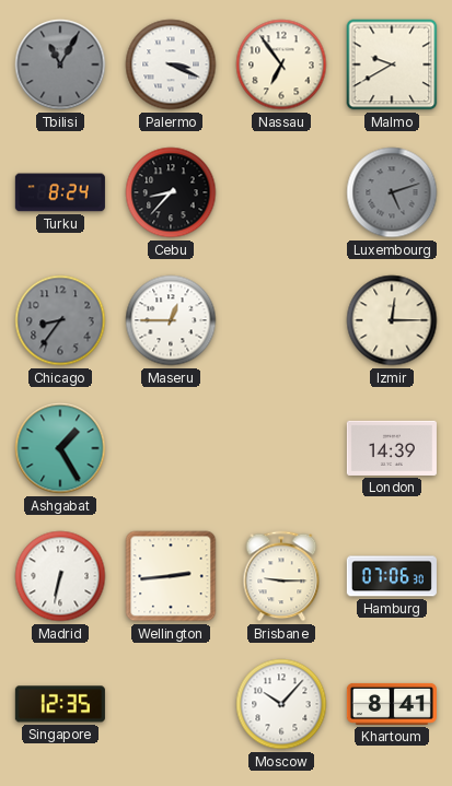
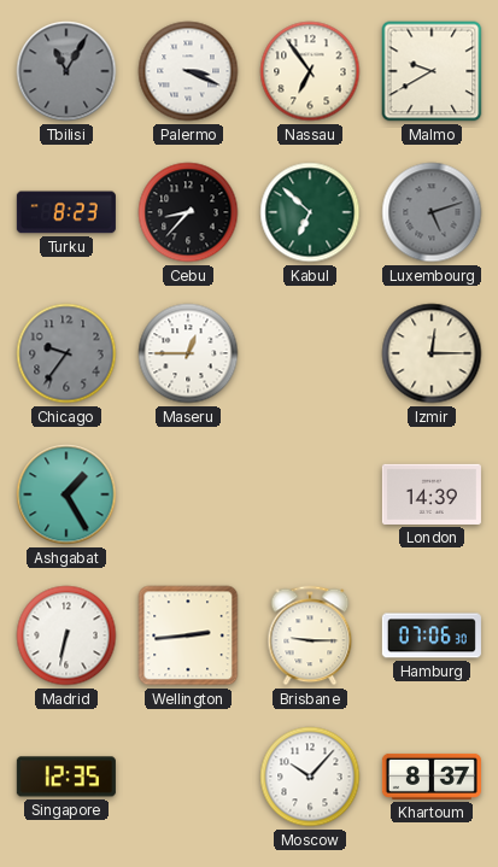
Turku: 8:24 -> 8:23 (66, 212)
Kabul: none -> 6:52 (310, 212)
Chicago: 8:36 -> 9:36 (66, 353)
Khartoum: 8:41 -> 8:37 (432, 777)
